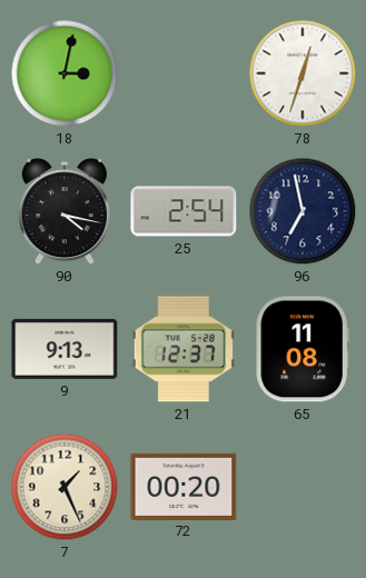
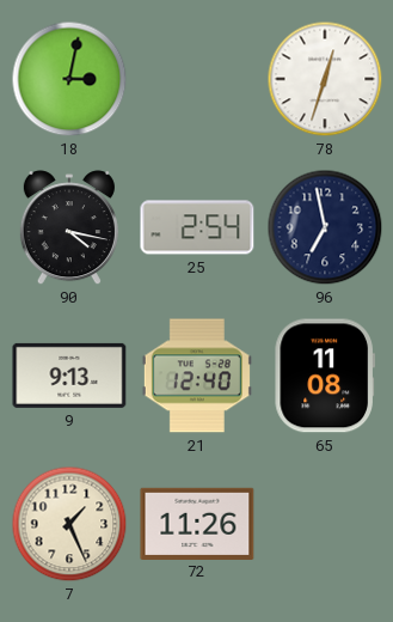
21: 12:37 -> 12:40 (197, 376)
72: 00:20 -> 11:26 (197, 523)
